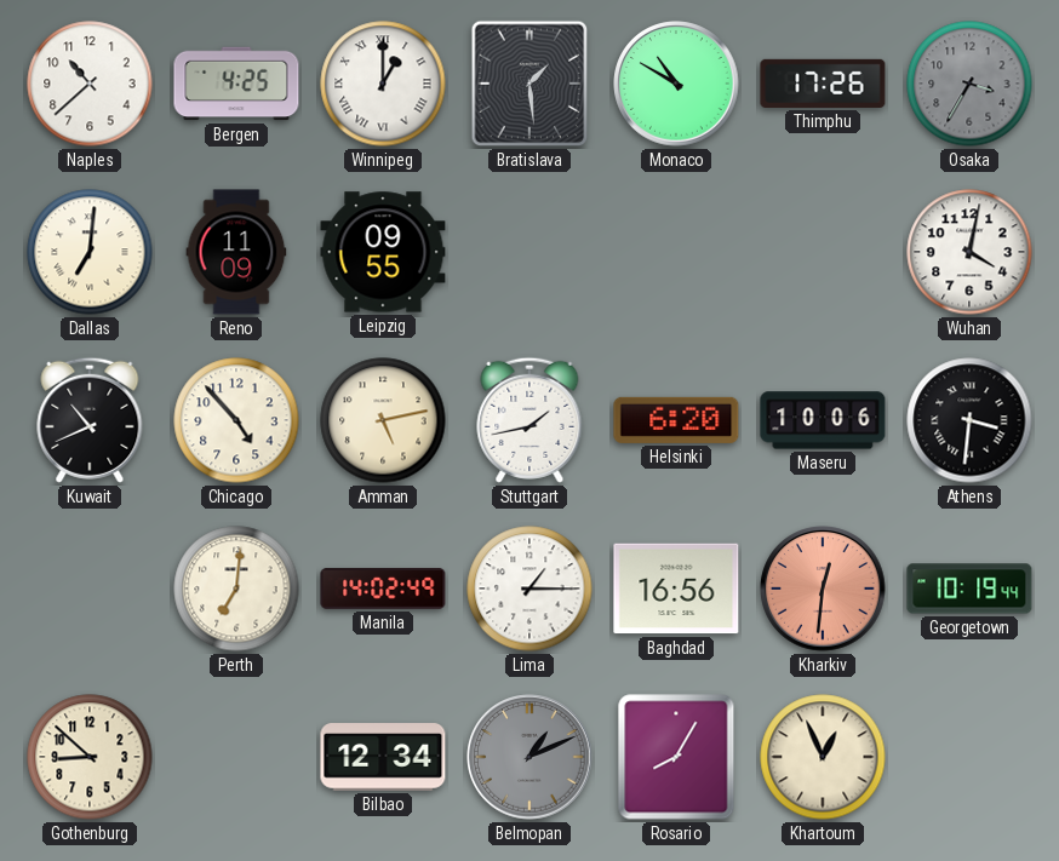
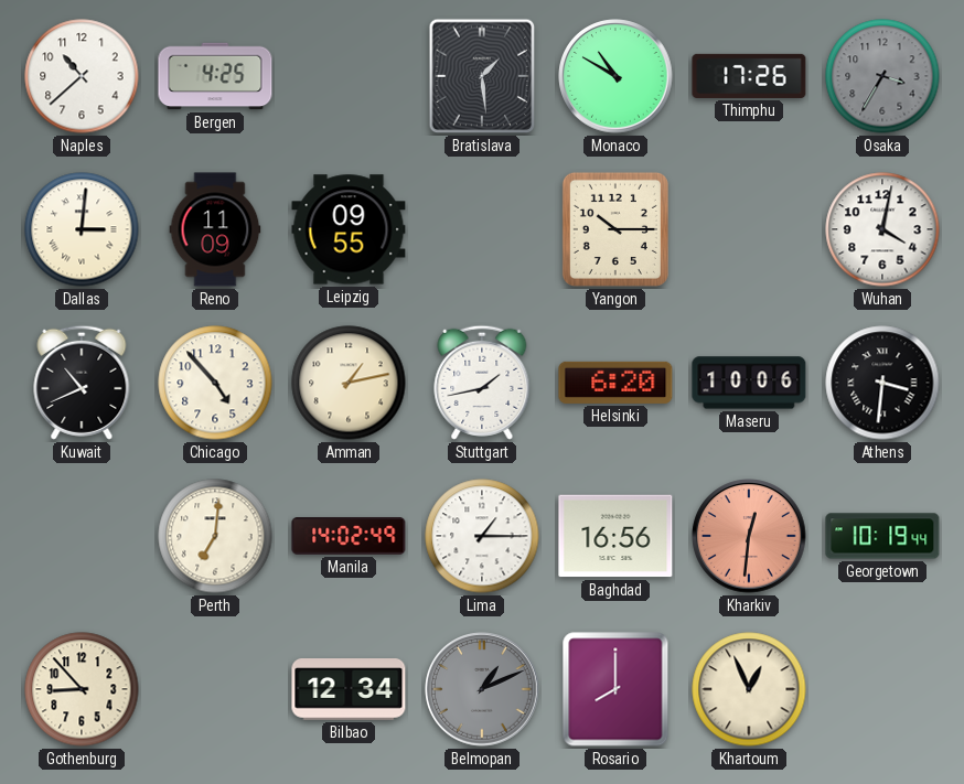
Winnipeg: 1:00 -> none (383, 84)
Dallas: 7:01 -> 3:01 (82, 229)
Yangon: none -> 10:15 (615, 229)
Amman: 5:13 -> 1:13 (349, 383)
Gothenburg: 8:52 -> 8:53 (82, 689)
Rosario: 8:05 -> 8:00 (615, 689)
